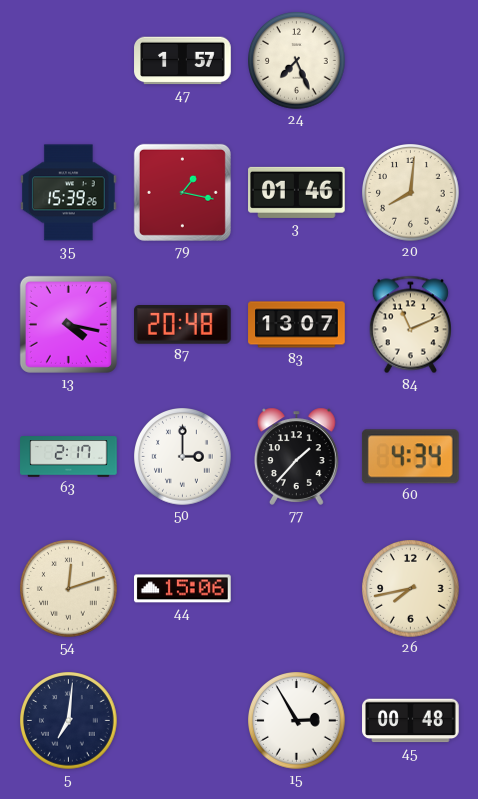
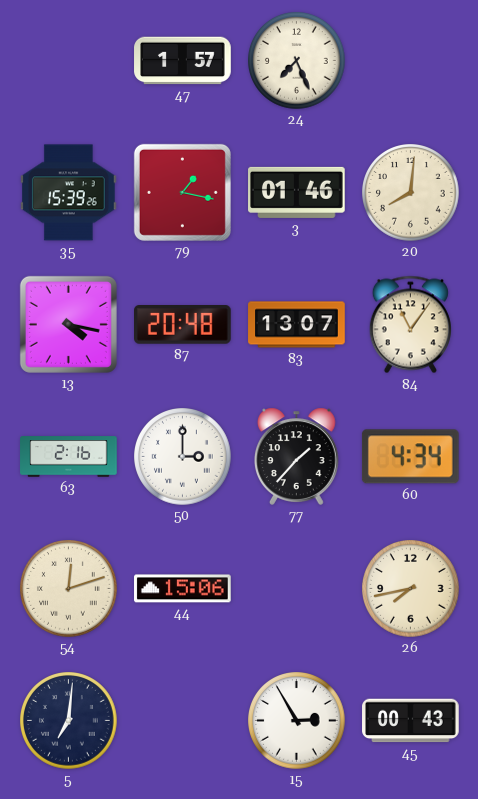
84: 11:11 -> 11:06 (410, 325)
63: 2:17 -> 2:16 (69, 457)
45: 00:48 -> 00:43 (411, 721)
